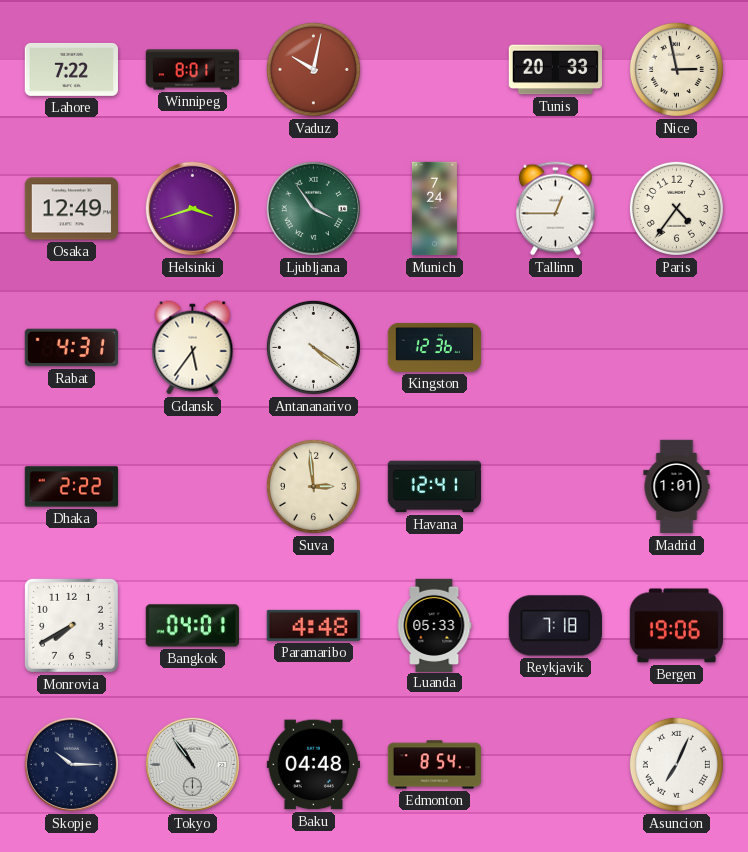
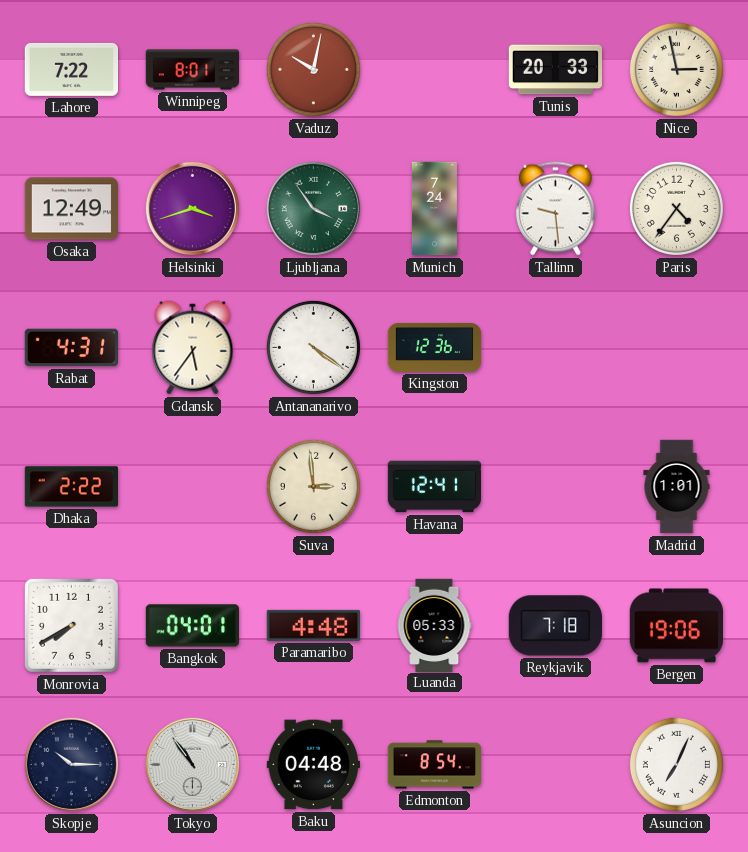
Tallinn: 12:45 -> 9:29 (555, 209)
